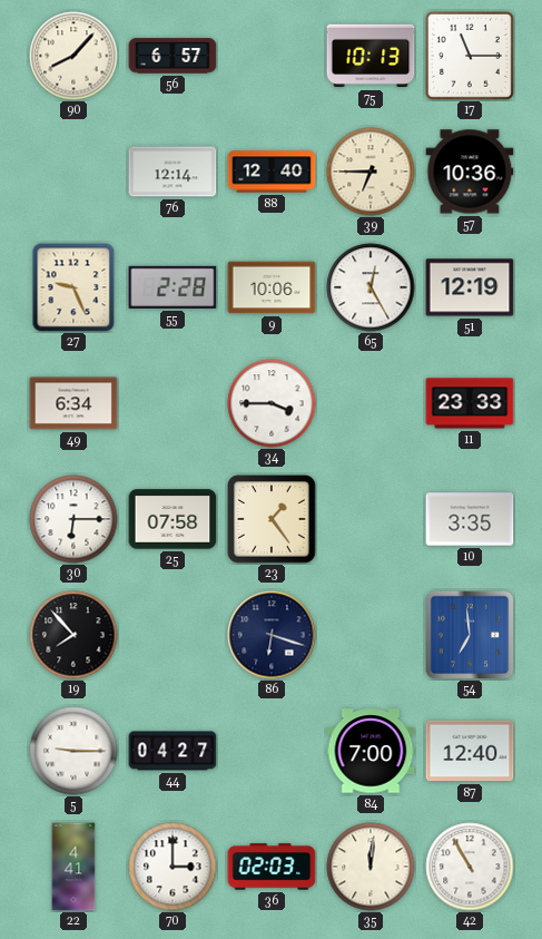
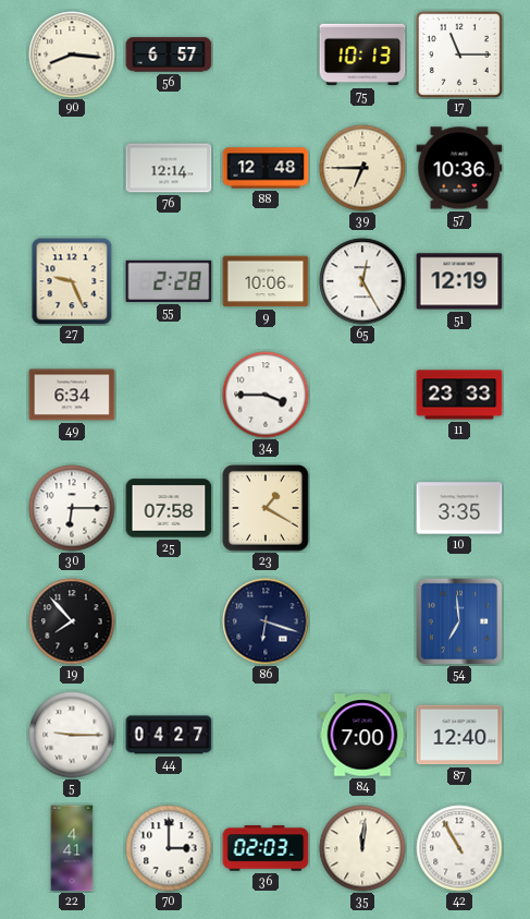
90: 8:07 -> 8:16 (72, 55)
88: 12:40 -> 12:48 (266, 168)
23: 1:24 -> 1:20 (267, 509)
